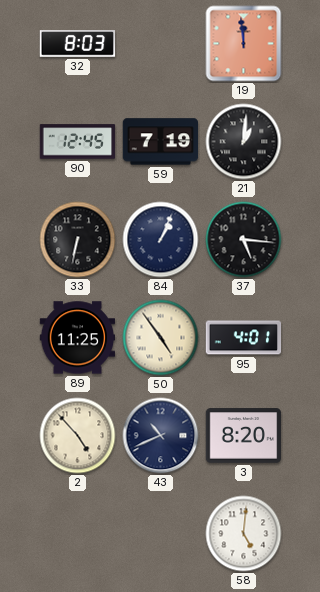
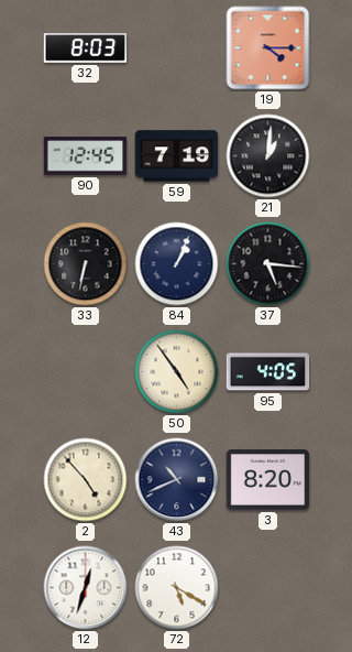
19: 11:59 -> 4:15 (268, 48)
89: 11:25 -> none (78, 338)
95: 4:01 -> 4:05 (268, 372)
12: none -> 12:33 (86, 588)
72: none -> 5:20 (177, 588)
58: 5:01 -> none (244, 534)
